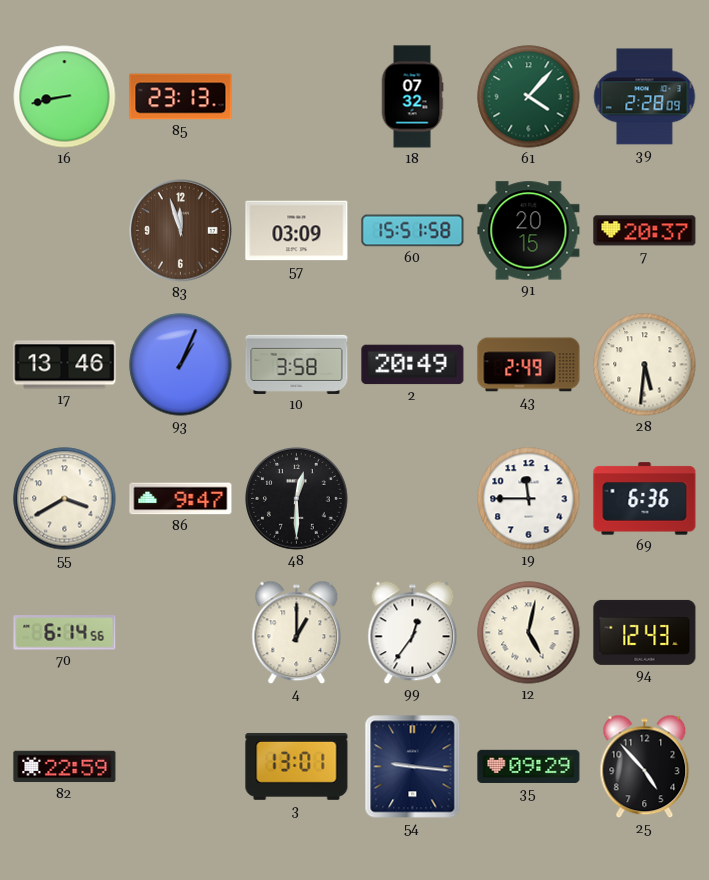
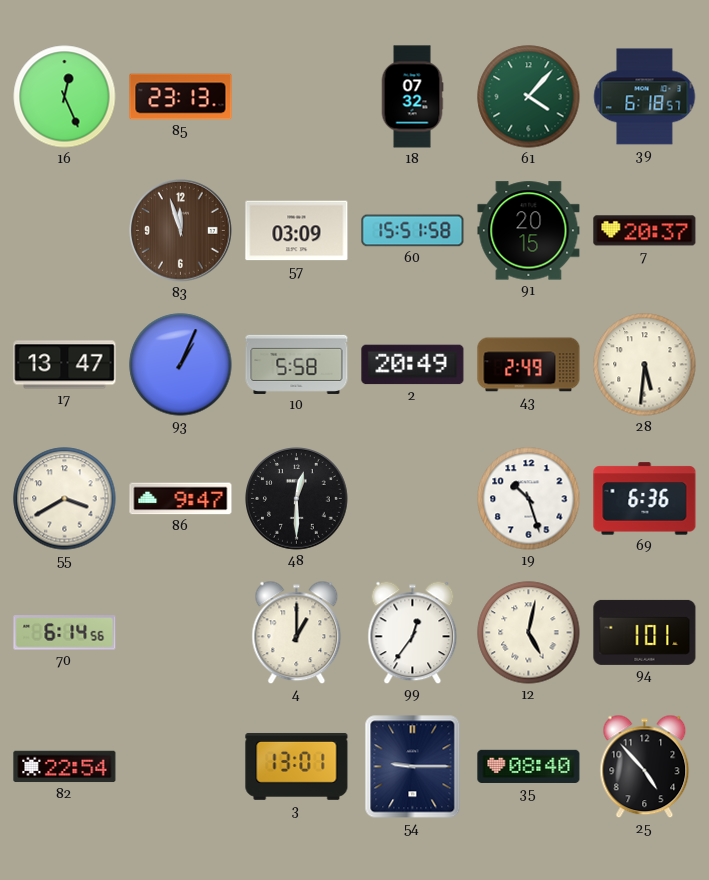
16: 8:43 -> 12:26 (65, 97)
39: 2:28 -> 6:18 (645, 97)
17: 13:46 -> 13:47 (65, 365)
10: 3:58 -> 5:58 (297, 364)
19: 11:45 -> 10:27 (529, 499)
94: 12:43 -> 1:01 (645, 632)
82: 22:59 -> 22:54 (65, 767)
54: 9:16 -> 9:15 (413, 767)
35: 09:29 -> 08:40 (529, 766)
